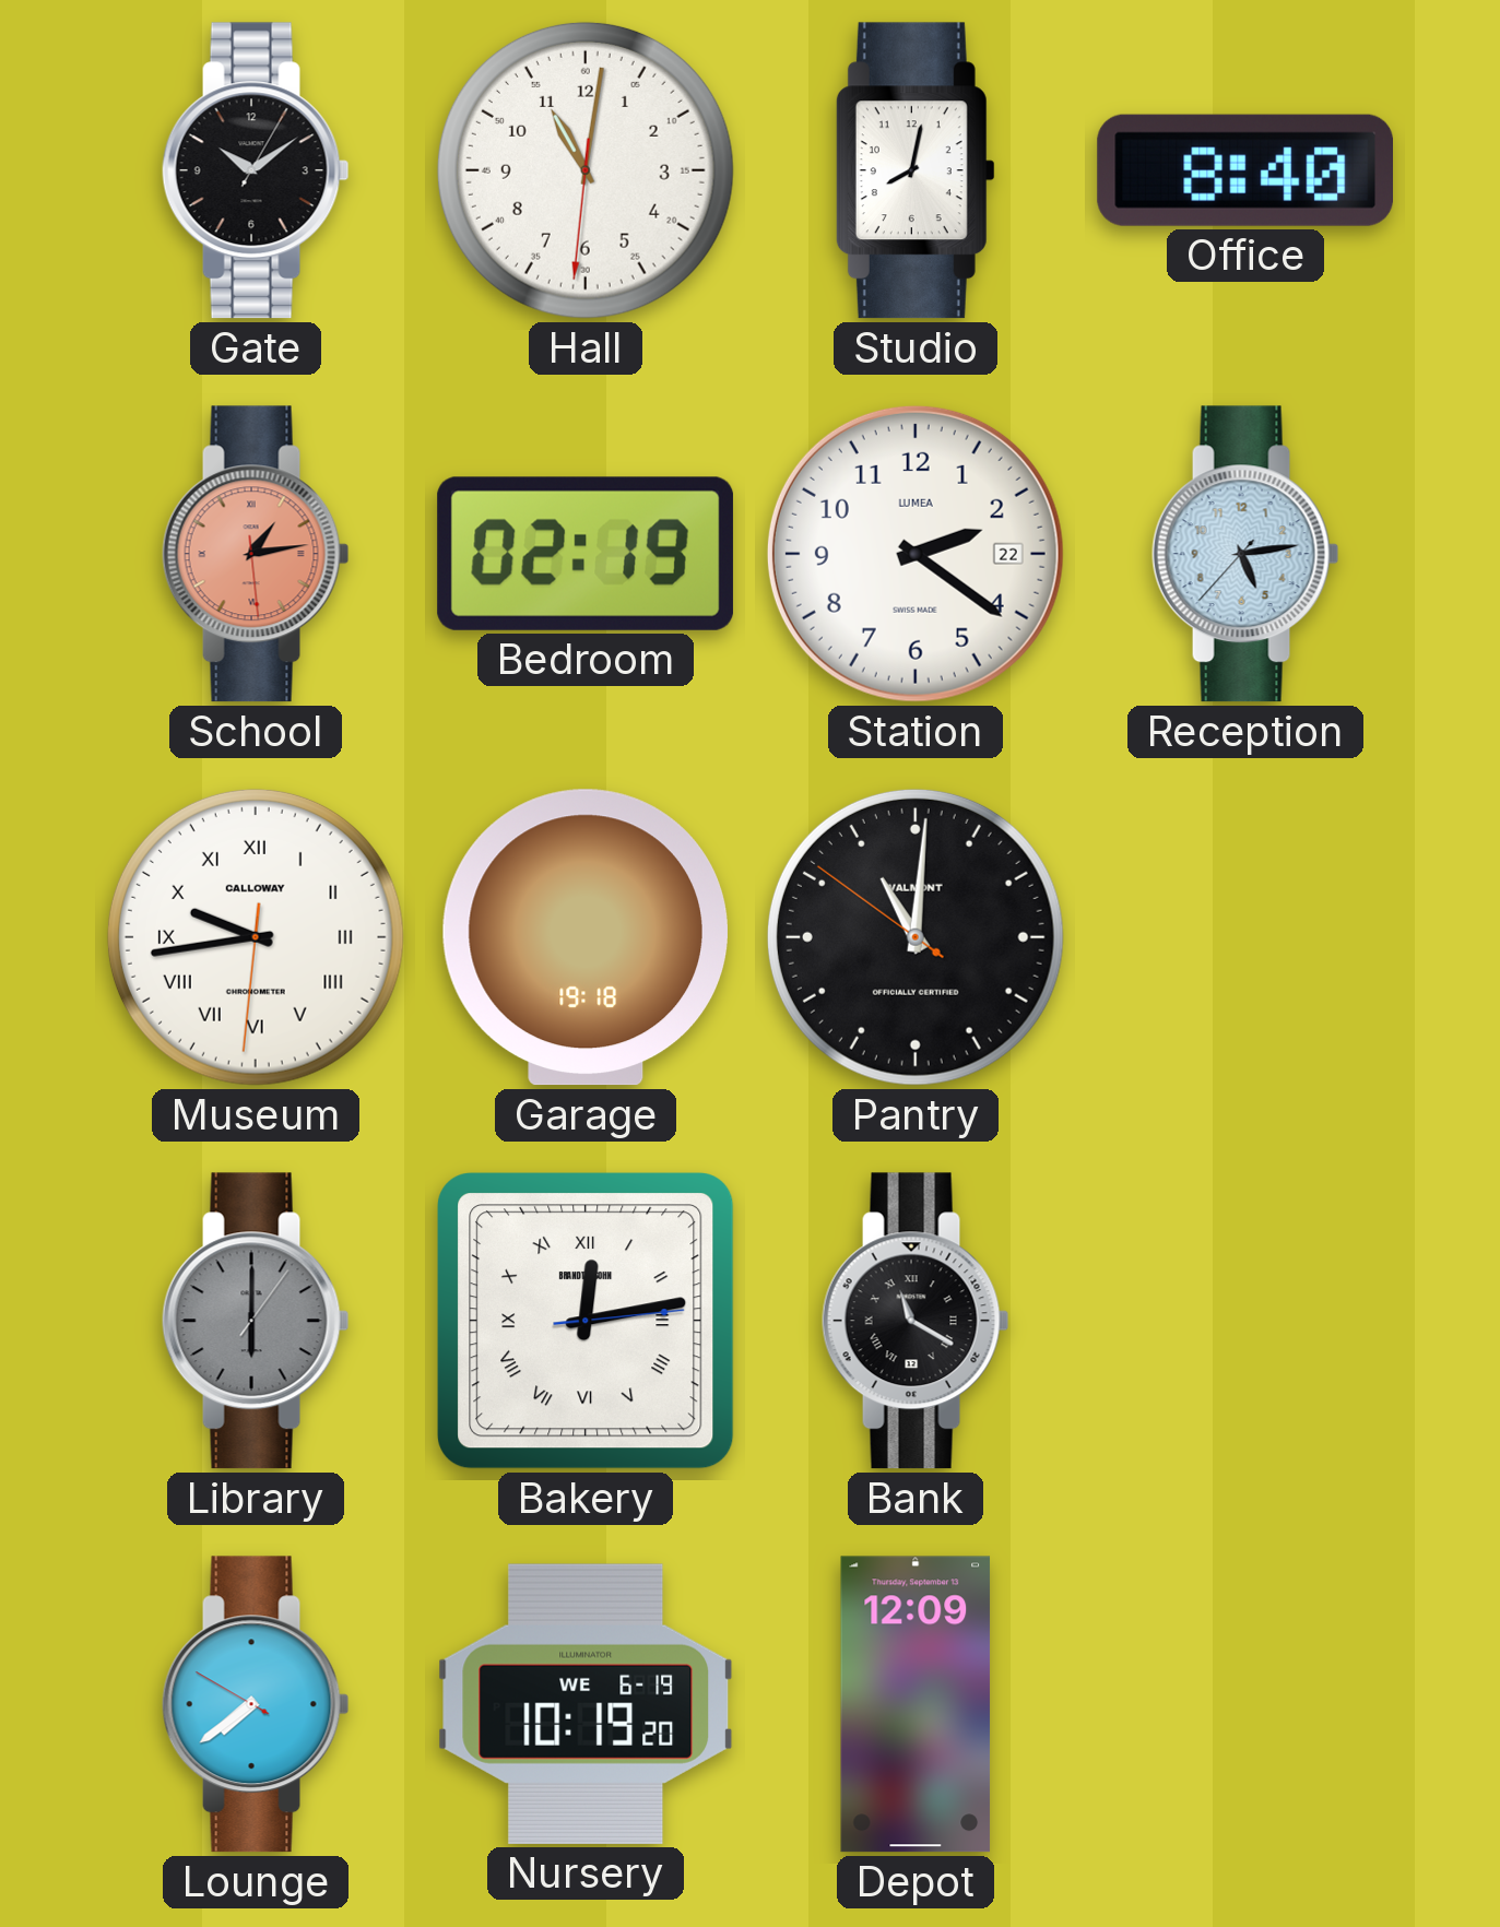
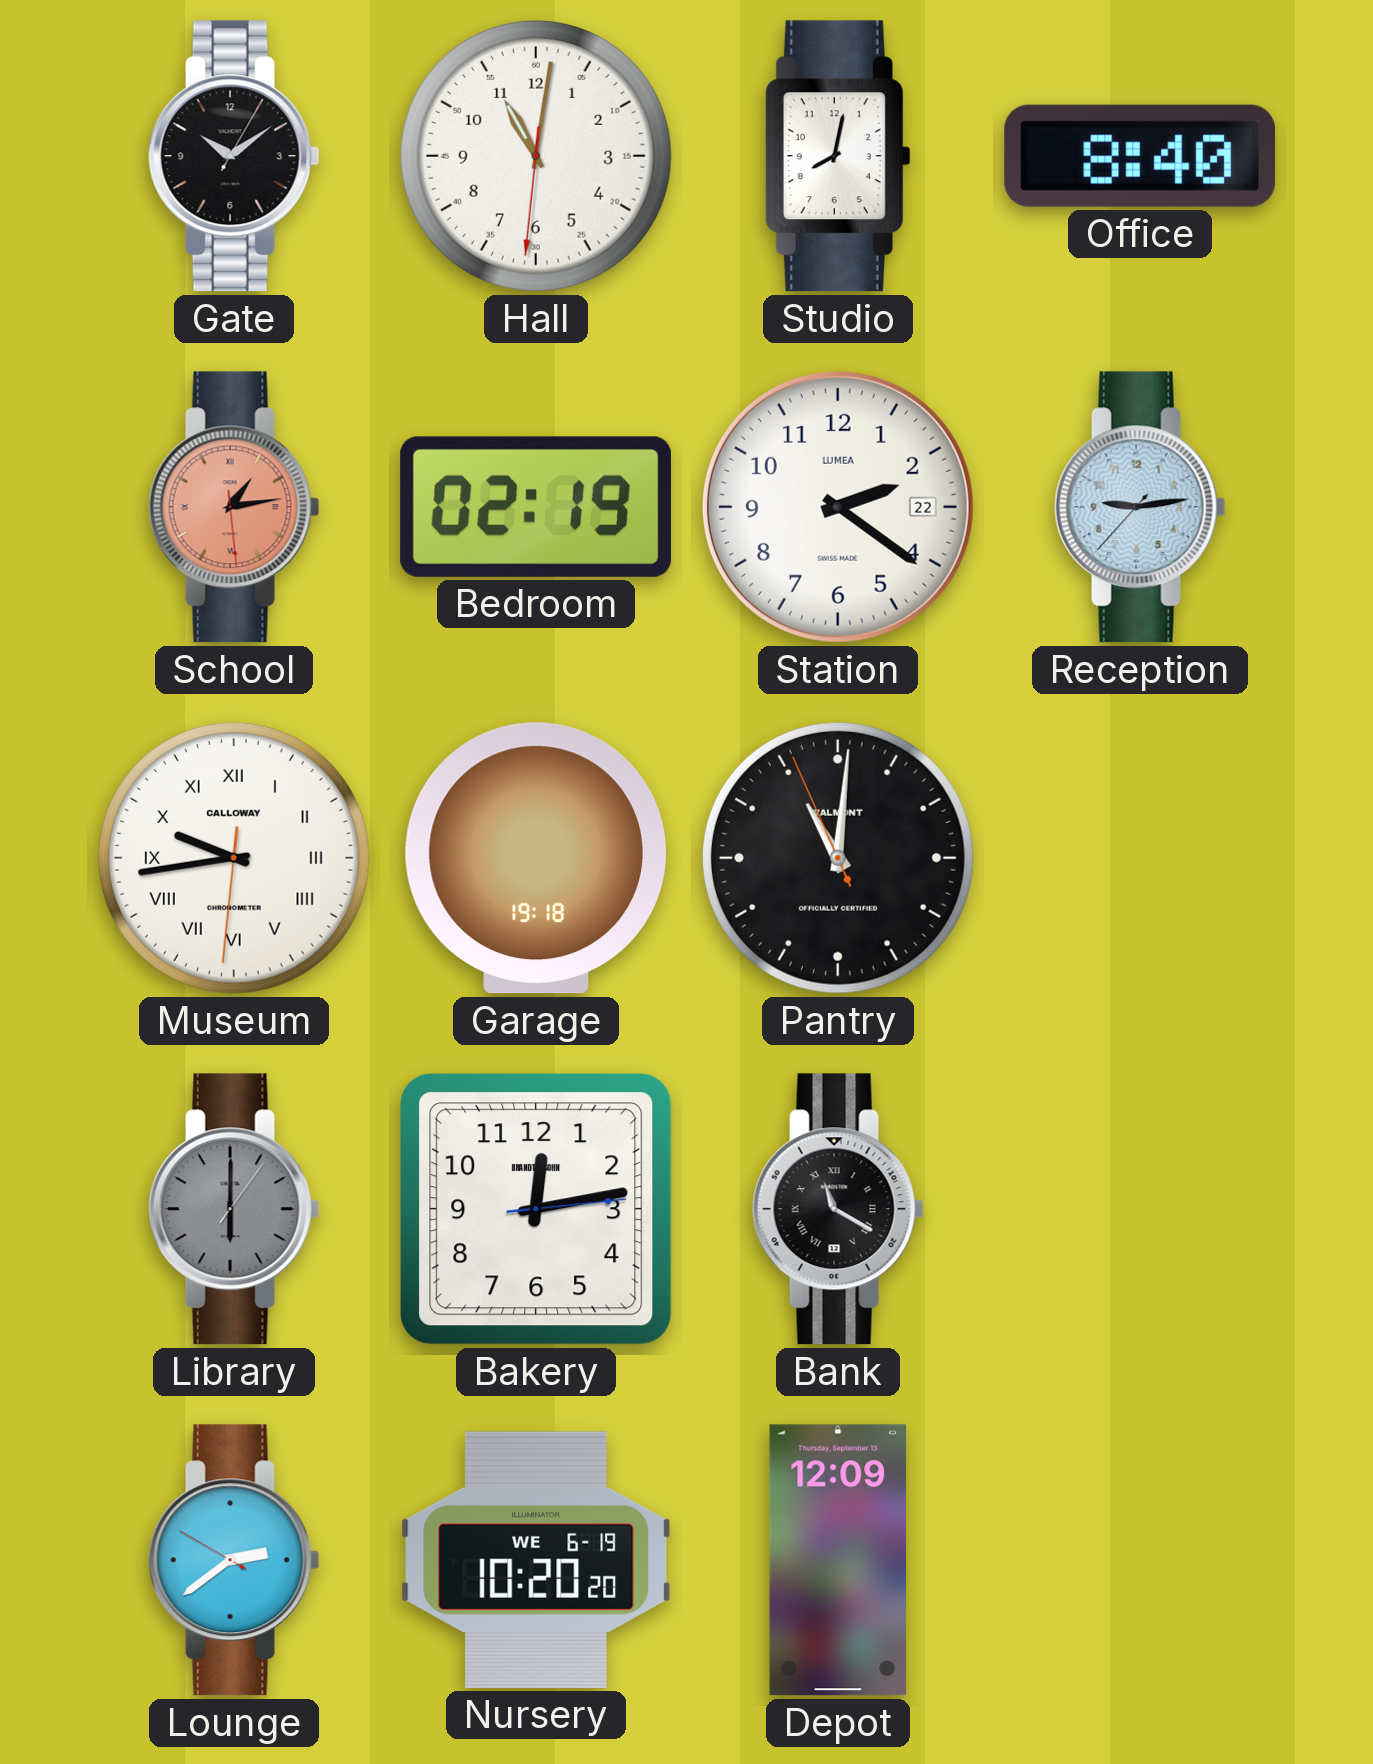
Reception: 5:13 -> 9:13 (1140, 507)
Pantry: 11:00:51 -> 11:00:56 (838, 858)
Bakery numerals: Roman -> Arabic (536, 1209)
Lounge: 7:38 -> 2:38 (234, 1560)
Nursery: 10:19 -> 10:20 (536, 1560)
